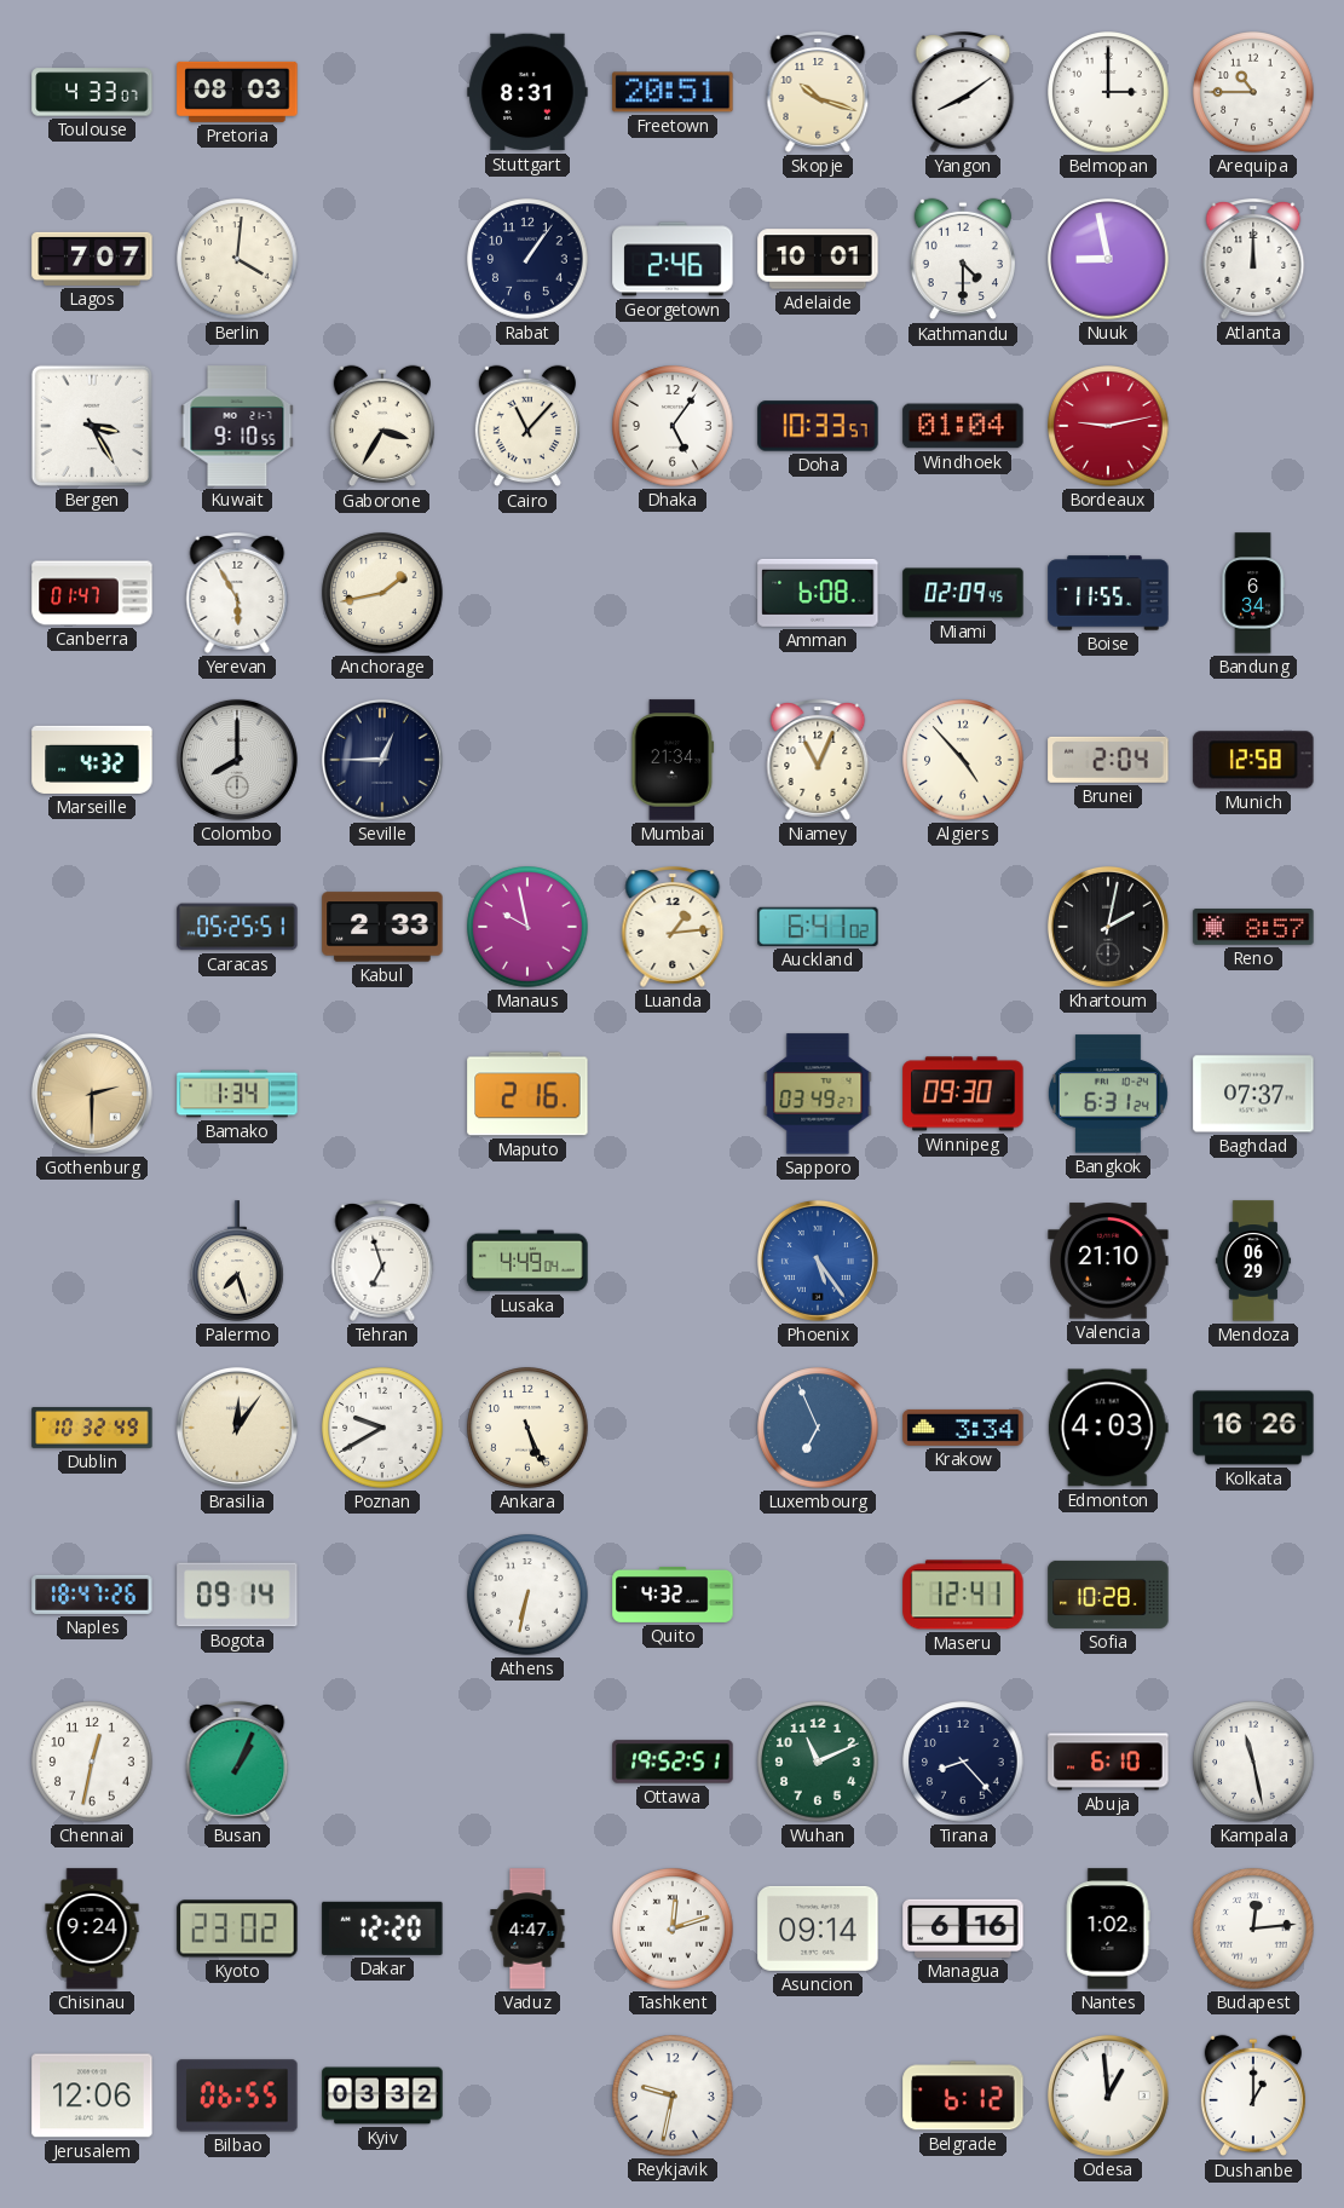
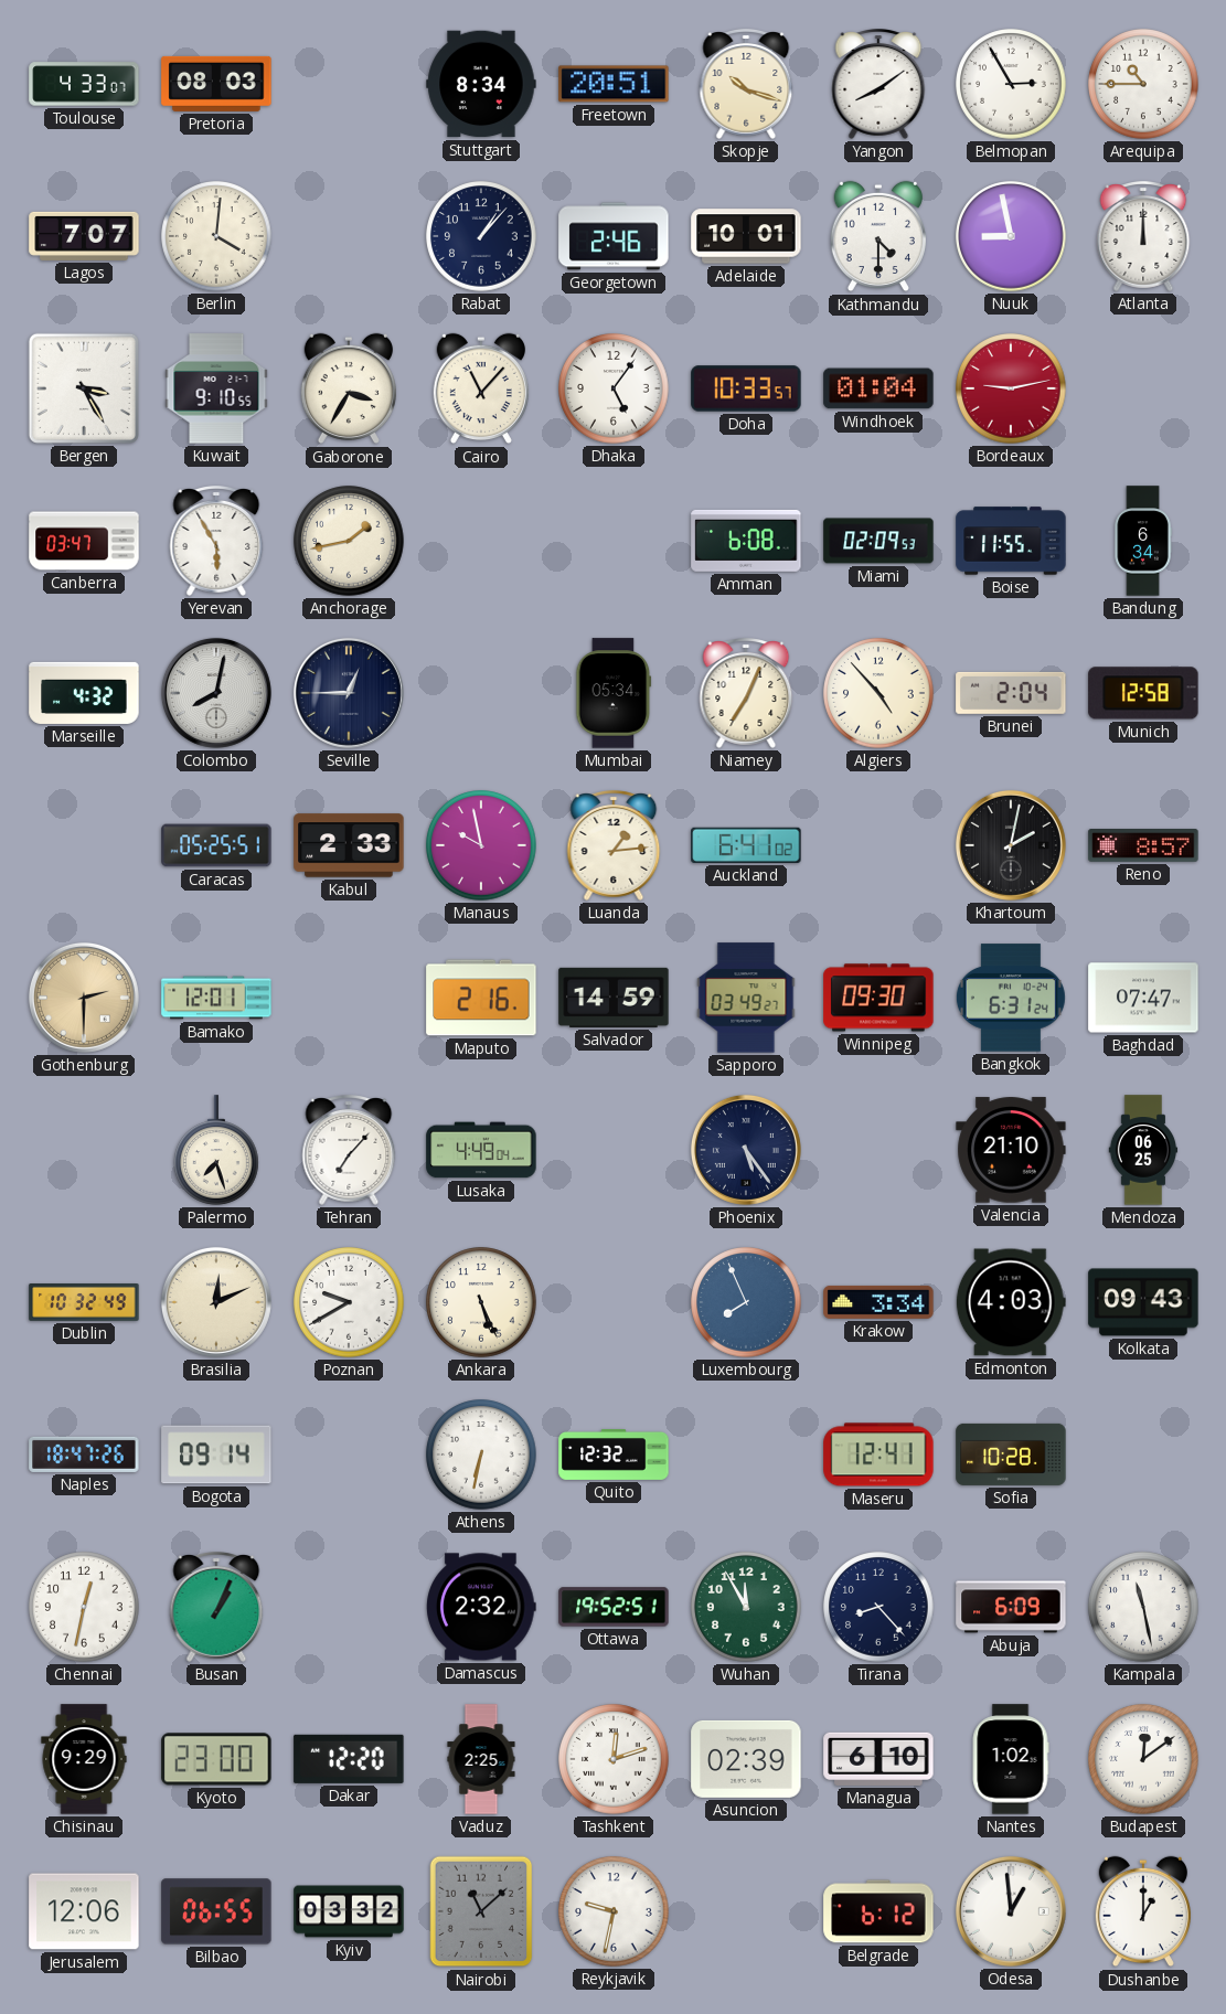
Stuttgart: 8:31 -> 8:34 (481, 84)
Belmopan: 3:00 -> 2:55 (1011, 84)
Rabat: 1:06 -> 1:07 (481, 236)
Canberra: 01:47 -> 03:47 (84, 541)
Miami: 02:09:45 -> 02:09:53 (878, 541)
Colombo: 8:00 -> 8:02 (216, 693)
Mumbai: 21:34 -> 05:34 (614, 693)
Niamey: 11:04 -> 7:04 (746, 694)
Bamako: 1:34 -> 12:01 (216, 998)
Salvador: none -> 14:59 (614, 998)
Baghdad: 07:37 -> 07:47 (1143, 998)
Tehran: 6:57 -> 7:07 (349, 1151)
Phoenix dial: blue -> navy (746, 1150)
Mendoza: 06:29 -> 06:25 (1143, 1150)
Brasilia: 12:06 -> 12:11 (216, 1302)
Luxembourg: 6:56 -> 7:56 (746, 1302)
Kolkata: 16:26 -> 09:43 (1143, 1302)
Quito: 4:32 -> 12:32 (614, 1456)
Damascus: none -> 2:32 (481, 1607)
Wuhan: 11:11 -> 11:55 (746, 1607)
Abuja: 6:10 -> 6:09 (1011, 1607)
Chisinau: 9:24 -> 9:29 (84, 1759)
Kyoto: 23:02 -> 23:00 (216, 1759)
Vaduz: 4:47 -> 2:25 (481, 1759)
Asuncion: 09:14 -> 02:39 (746, 1759)
Managua: 6:16 -> 6:10 (878, 1759)
Budapest: 12:14 -> 12:09 (1143, 1759)
Nairobi: none -> 11:08 (481, 1911)
